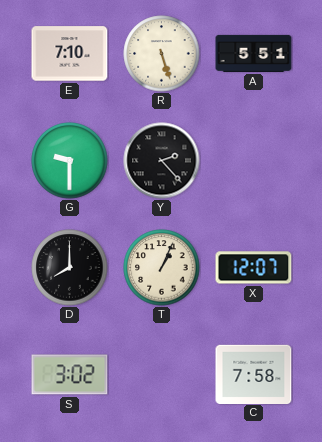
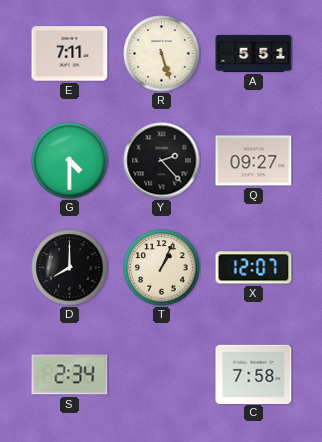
E: 7:10 -> 7:11 (70, 54)
G: 9:30 -> 4:30 (70, 161)
Q: none -> 09:27 (254, 161)
S: 3:02 -> 2:34 (70, 375)
